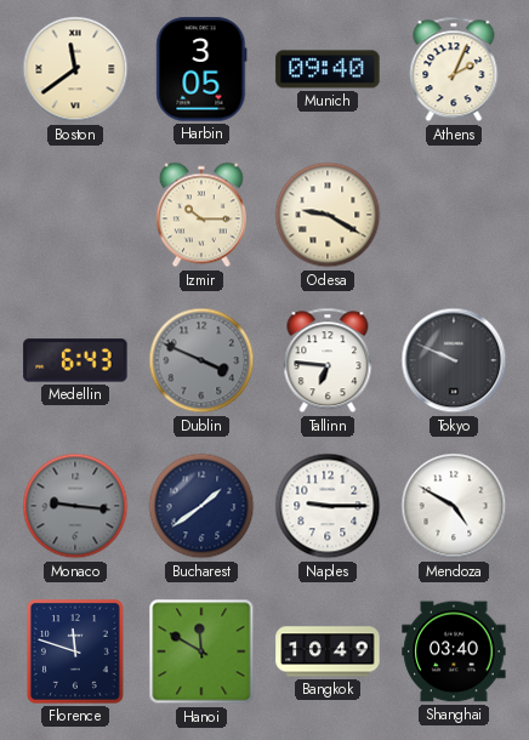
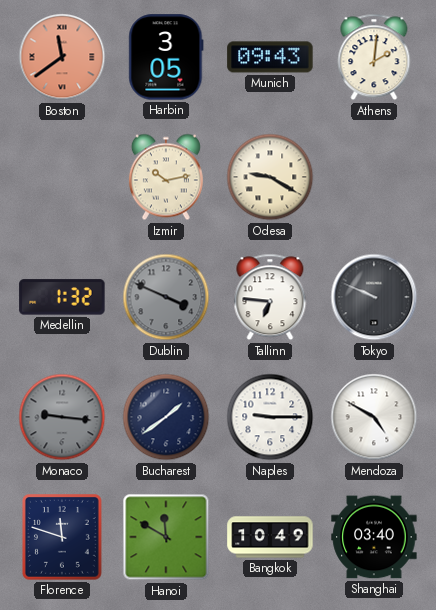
Boston dial: cream -> salmon (62, 57)
Munich: 09:40 -> 09:43 (270, 57)
Athens: 2:04 -> 2:01 (374, 57)
Izmir: 10:15 -> 10:13 (166, 177)
Medellin: 6:43 -> 1:32 (62, 297)
